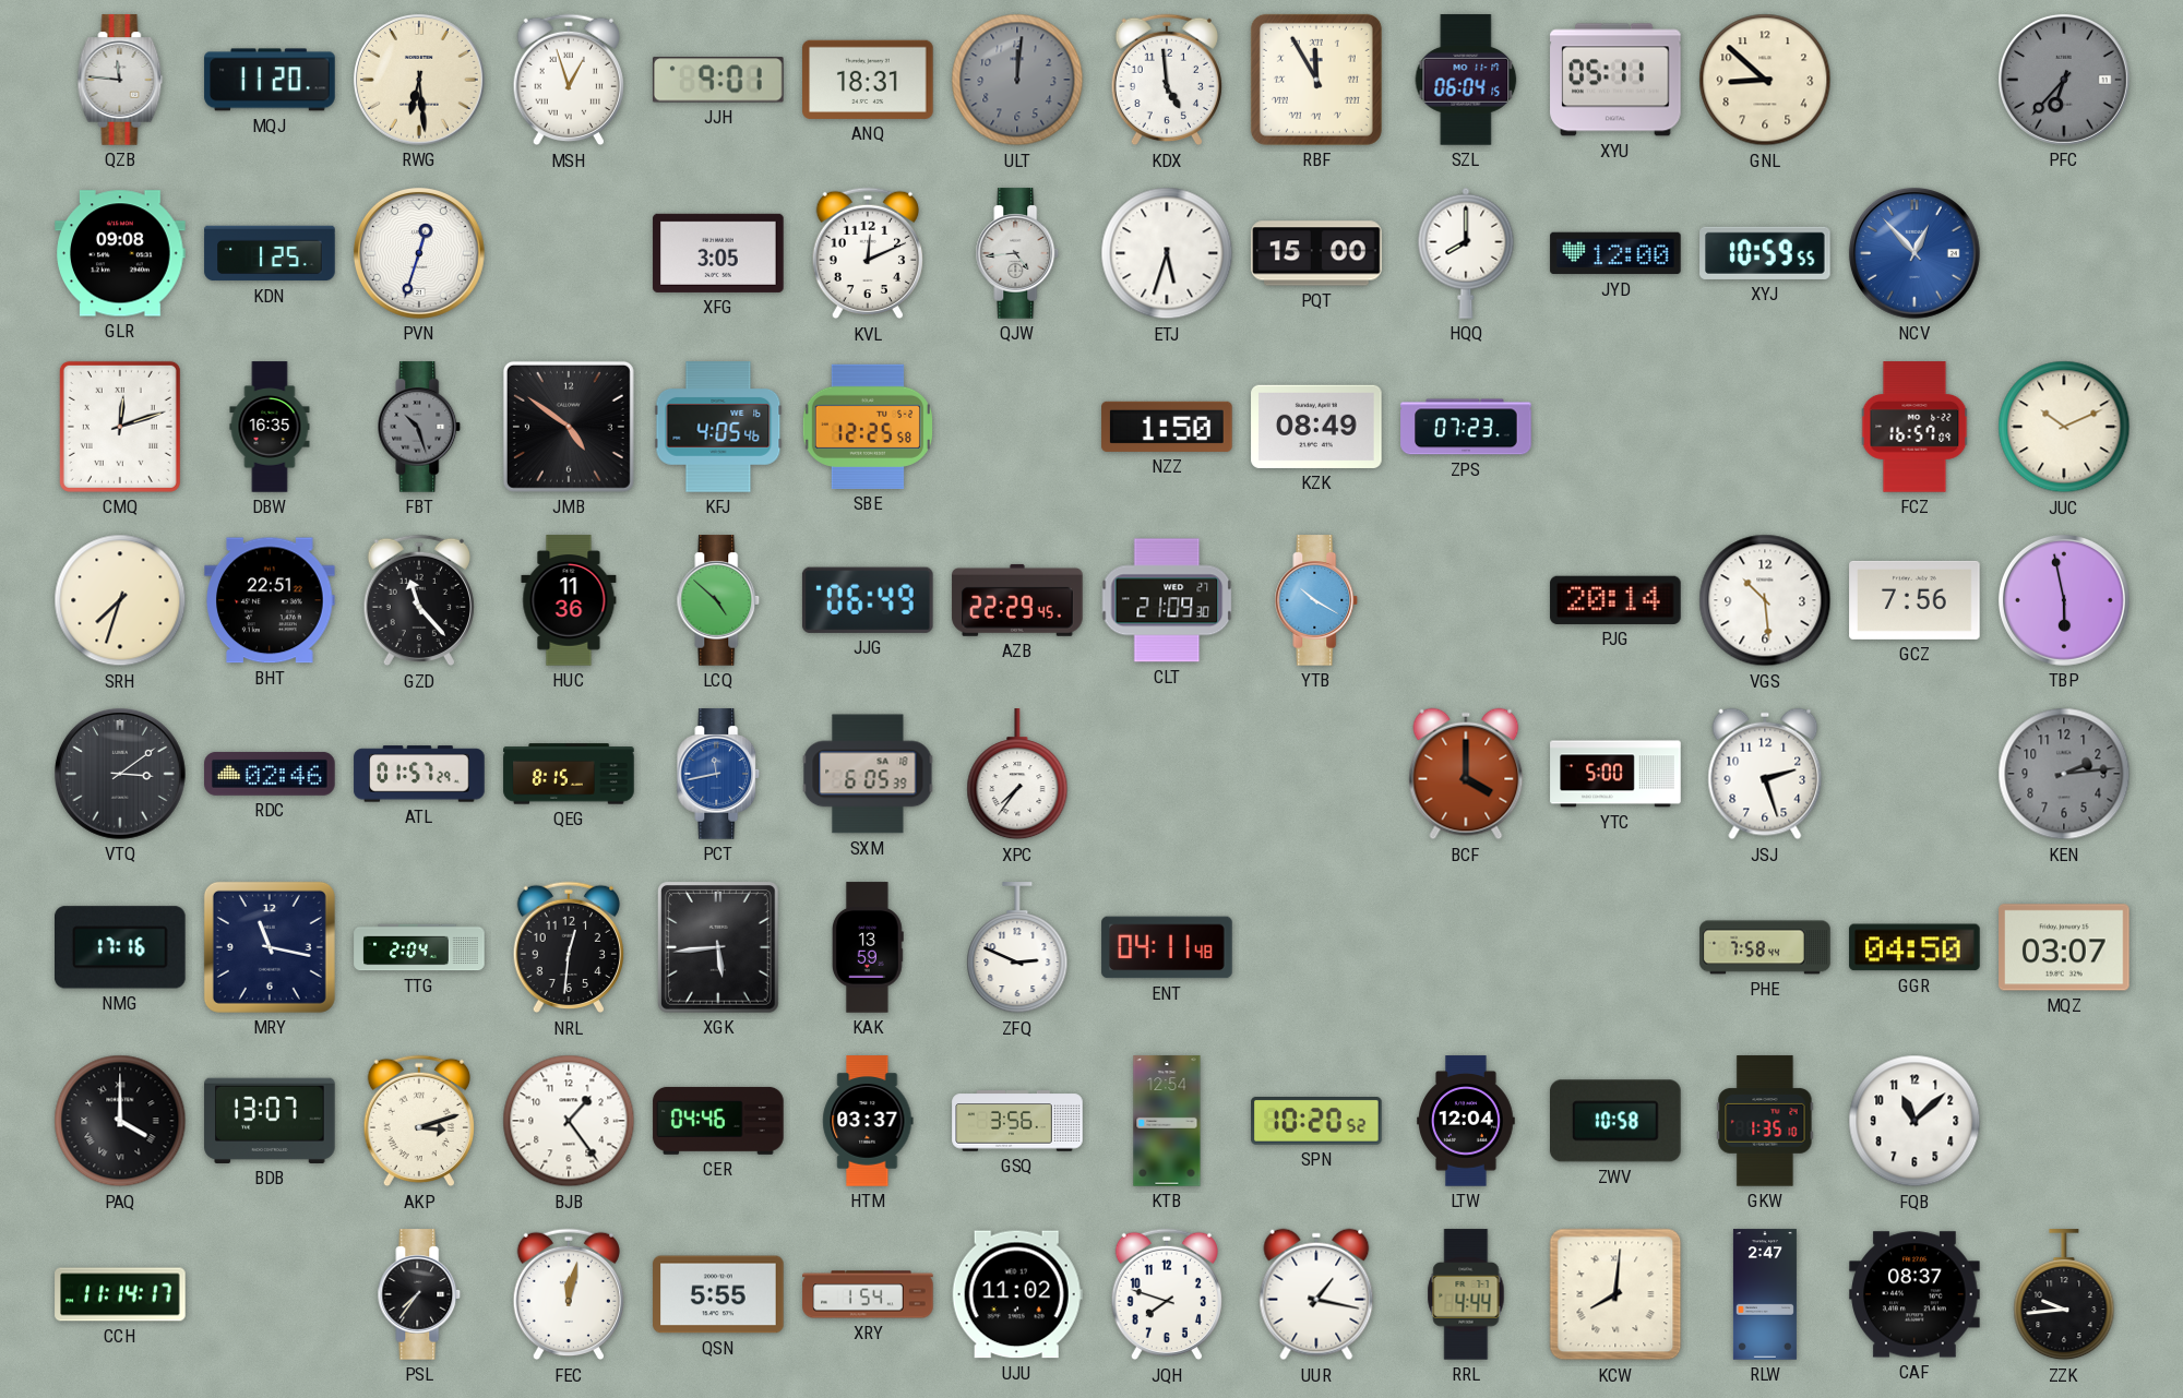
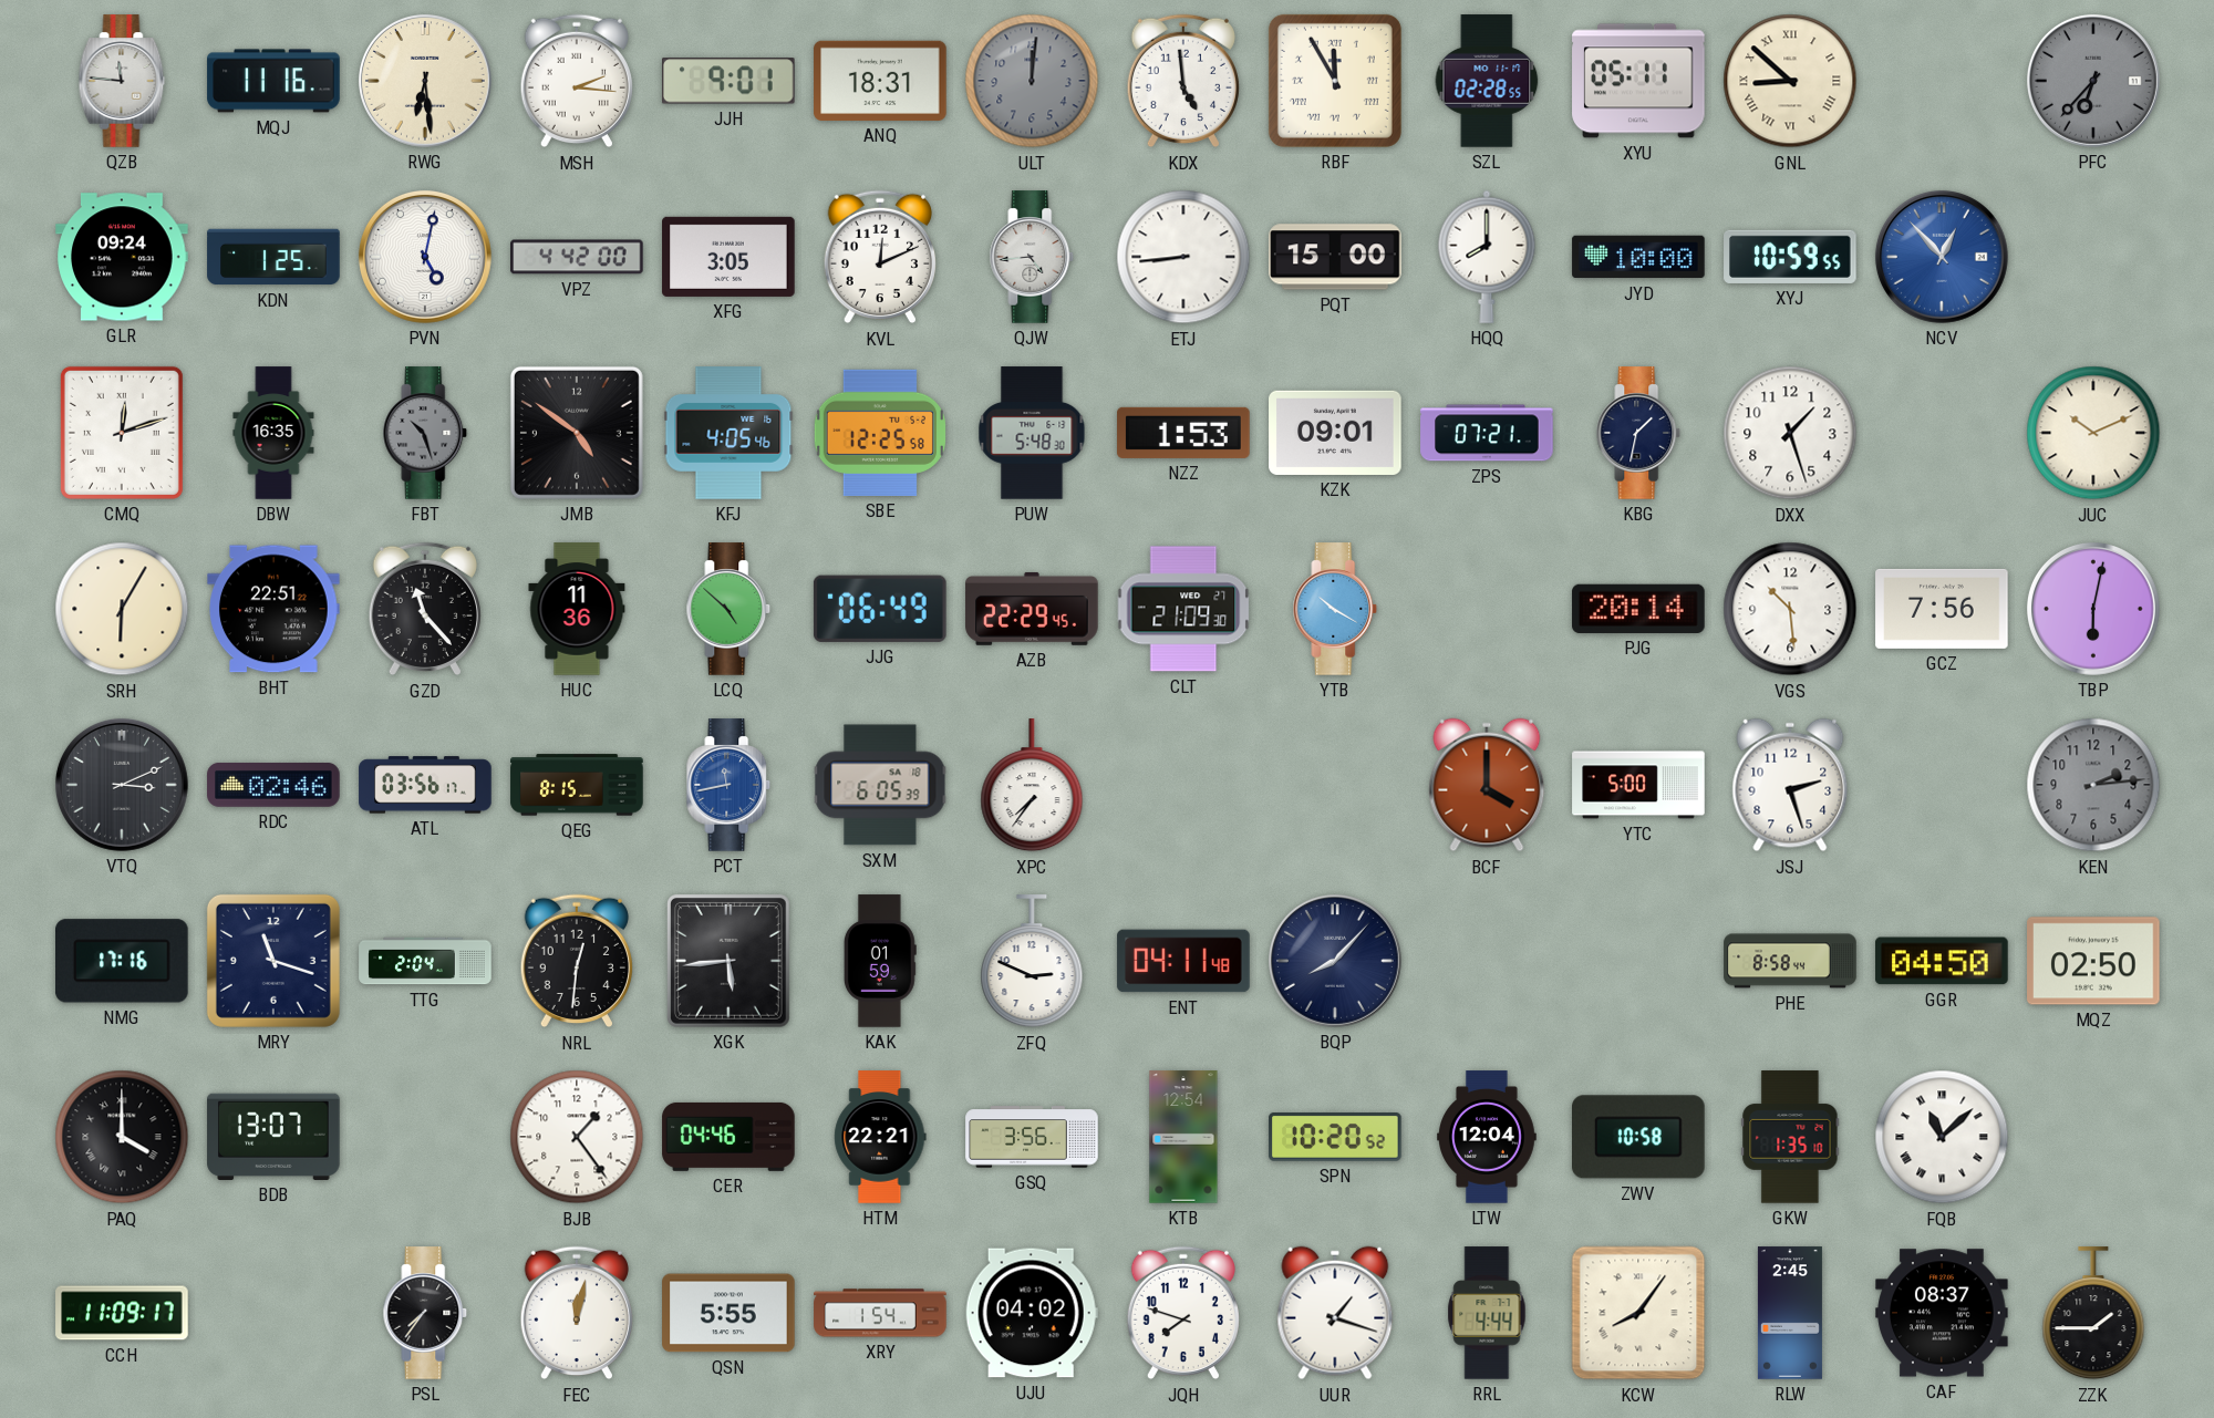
MQJ: 11:20 -> 11:16 (273, 81)
MSH: 12:57 -> 2:16 (577, 81)
SZL: 06:04 -> 02:28 (1487, 81)
GNL numerals: Arabic -> Roman (1790, 81)
GLR: 09:08 -> 09:24 (122, 257)
PVN: 12:33 -> 5:02 (425, 257)
VPZ: none -> 4:42 (577, 257)
ETJ: 5:33 -> 8:44 (1183, 257)
JYD: 12:00 -> 10:00 (1638, 257)
PUW: none -> 5:48 (1032, 433)
NZZ: 1:50 -> 1:53 (1183, 433)
KZK: 08:49 -> 09:01 (1335, 433)
ZPS: 07:23 -> 07:21 (1487, 433)
KBG: none -> 1:32 (1638, 433)
DXX: none -> 1:27 (1790, 433)
FCZ: 16:57 -> none (1914, 427)
SRH: 7:33 -> 6:05 (122, 609)
TBP: 5:58 -> 6:02 (2093, 609)
VTQ: 3:09 -> 3:11 (122, 785)
ATL: 01:57 -> 03:56 (425, 785)
MRY: 11:17 -> 11:18 (273, 961)
KAK: 13:59 -> 01:59 (880, 961)
BQP: none -> 8:07 (1335, 961)
PHE: 7:58 -> 8:58 (1790, 961)
MQZ: 03:07 -> 02:50 (2093, 961)
AKP: 3:12 -> none (419, 1121)
HTM: 03:37 -> 22:21 (880, 1137)
FQB numerals: Arabic -> Roman (1942, 1137)
CCH: 11:14 -> 11:09 (122, 1313)
UJU: 11:02 -> 04:02 (1032, 1313)
UUR: 1:17 -> 1:18 (1335, 1313)
KCW: 8:01 -> 8:06 (1638, 1313)
RLW: 2:47 -> 2:45 (1790, 1313)
ZZK: 9:44 -> 1:45 (2093, 1314)
